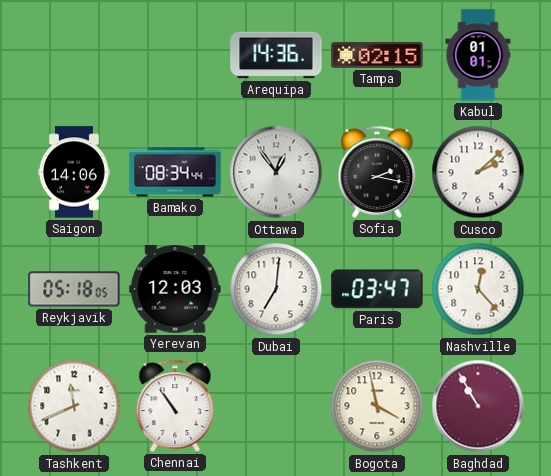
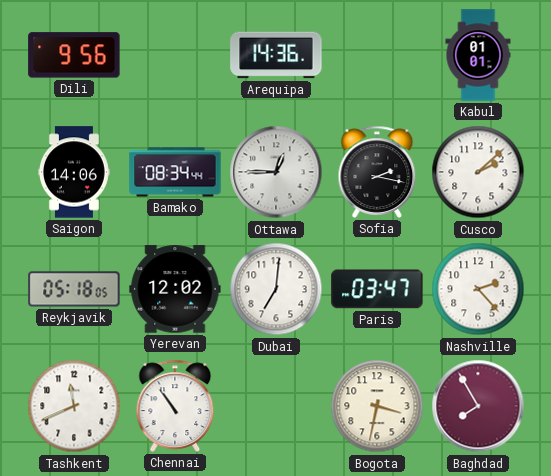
Dili: none -> 9:56 (74, 55)
Tampa: 02:15 -> none (377, 56)
Ottawa: 12:54 -> 12:45 (276, 172)
Yerevan: 12:03 -> 12:02 (175, 289)
Nashville: 12:23 -> 2:23 (478, 289)
Bogota: 3:58 -> 3:32 (377, 406)
Baghdad: 10:55 -> 7:55 (478, 406)
